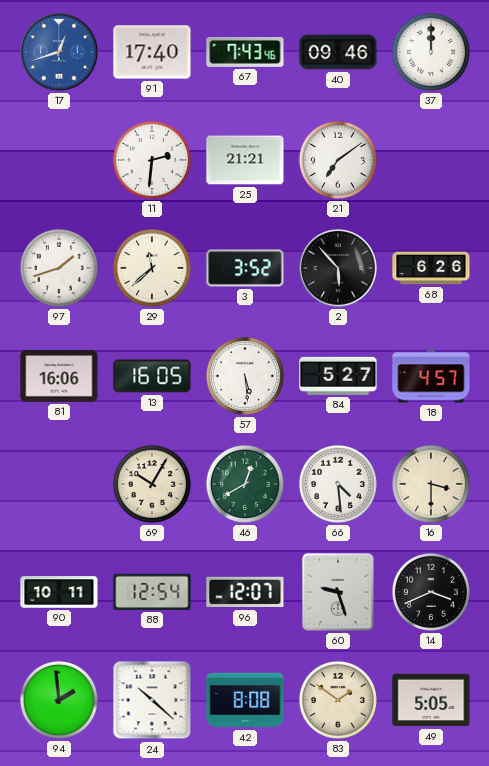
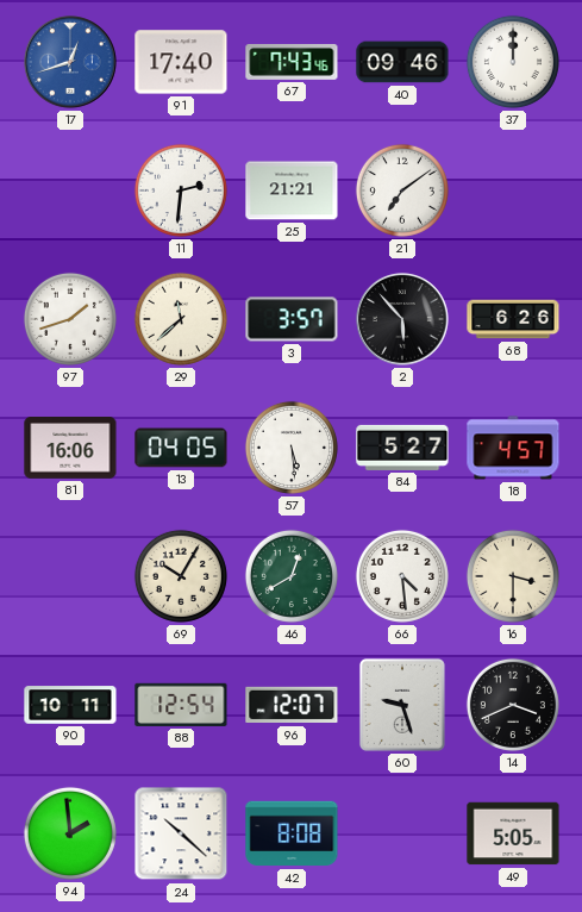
3: 3:52 -> 3:57 (292, 319)
13: 16:05 -> 04:05 (181, 448)
83: 1:51 -> none (338, 700)
